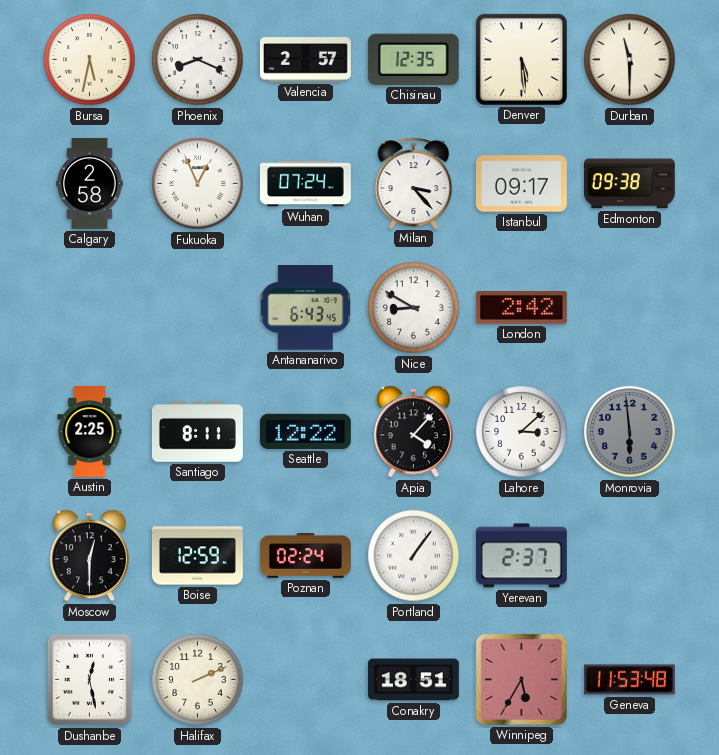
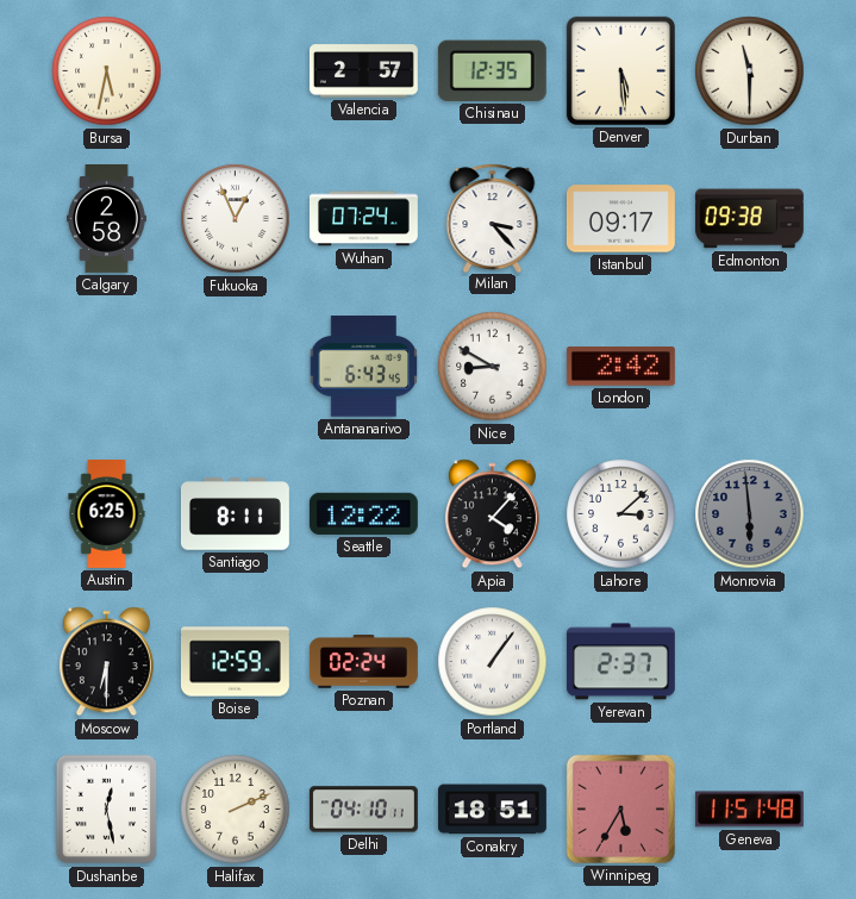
Phoenix: 8:19 -> none (198, 60)
Austin: 2:25 -> 6:25 (107, 514)
Moscow: 12:30 -> 6:30 (106, 662)
Delhi: none -> 04:10 (363, 810)
Geneva: 11:53 -> 11:51 (749, 810)
